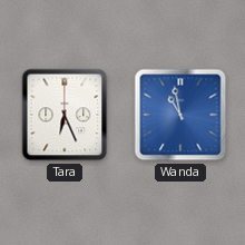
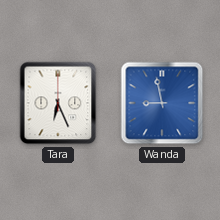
Wanda: 10:58 -> 8:58 (162, 103)
